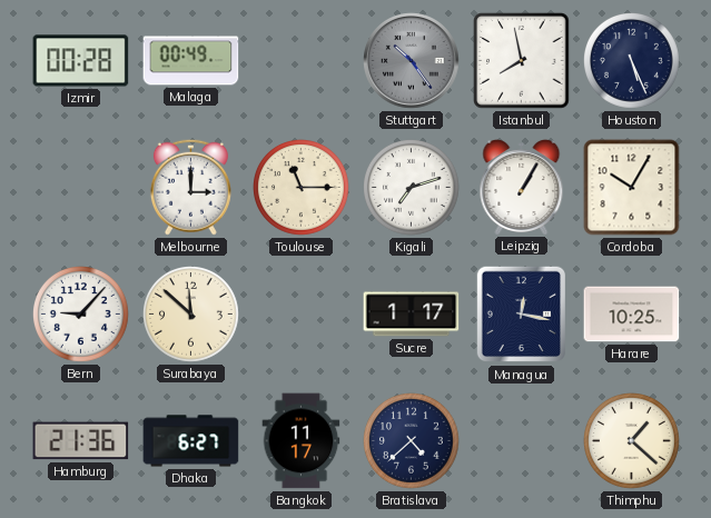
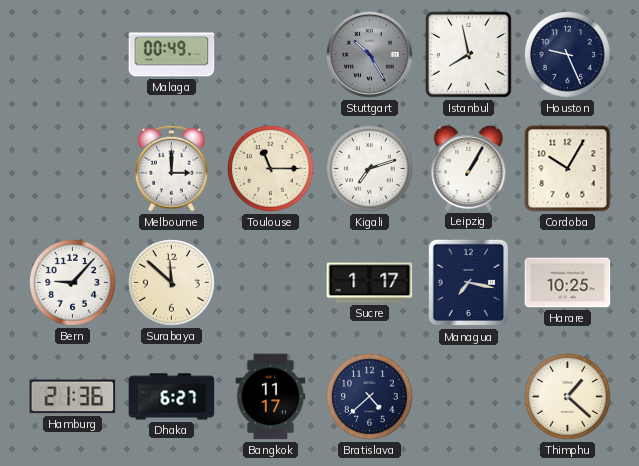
Izmir: 00:28 -> none (81, 61)
Stuttgart: 10:24 -> 10:25 (370, 55)
Houston: 5:26 -> 9:26 (568, 55)
Managua: 12:17 -> 7:17 (468, 283)
